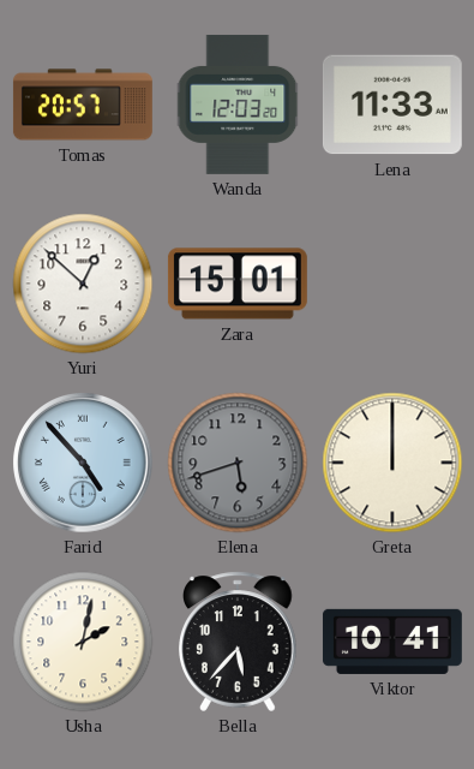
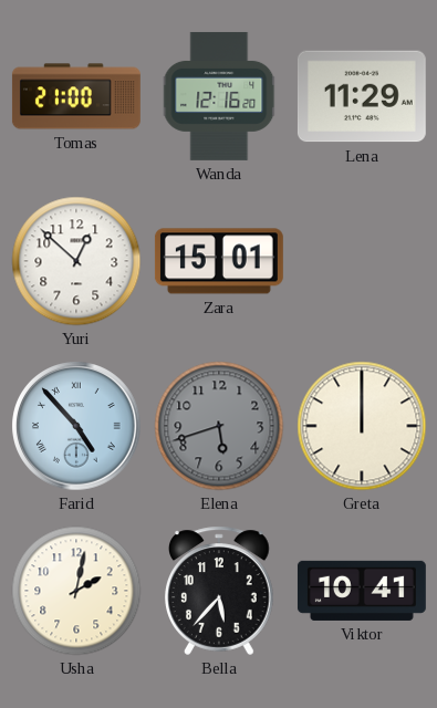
Tomas: 20:57 -> 21:00 (76, 96)
Wanda: 12:03 -> 12:16 (220, 96)
Lena: 11:33 -> 11:29 (362, 96)
